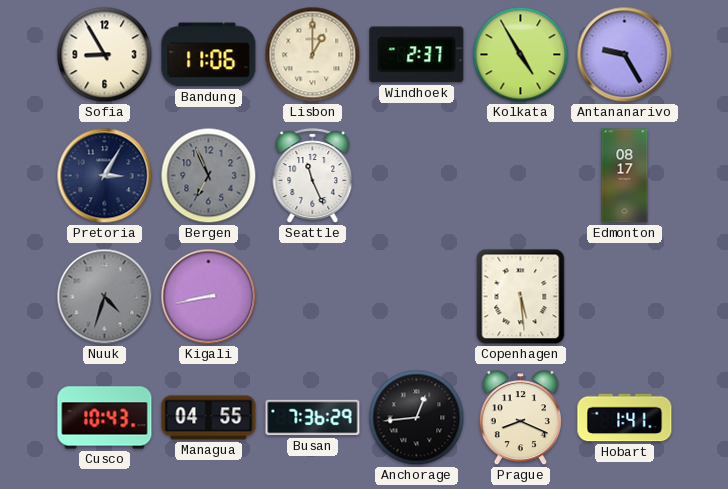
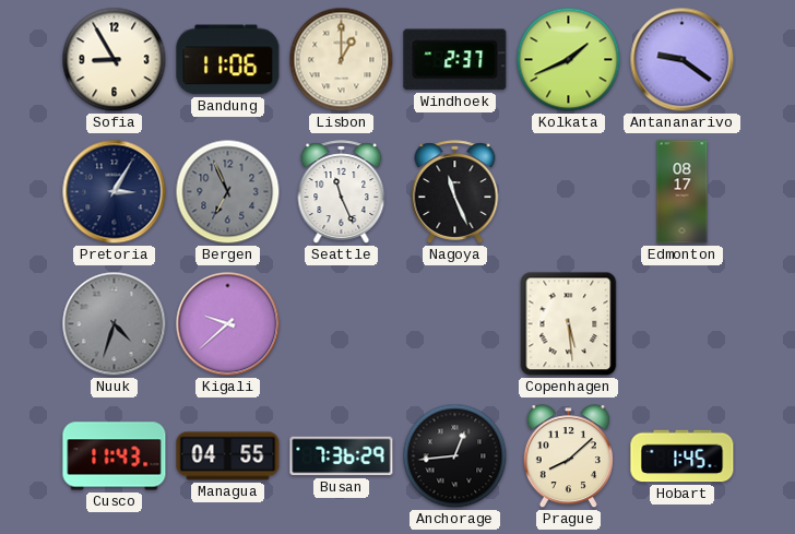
Kolkata: 4:55 -> 1:41 (569, 60)
Antananarivo: 9:25 -> 9:21 (683, 60)
Nagoya: none -> 11:26 (455, 192)
Kigali: 8:43 -> 9:38 (228, 324)
Cusco: 10:43 -> 11:43 (115, 456)
Prague: 8:19 -> 8:08 (568, 456)
Hobart: 1:41 -> 1:45 (683, 456)
